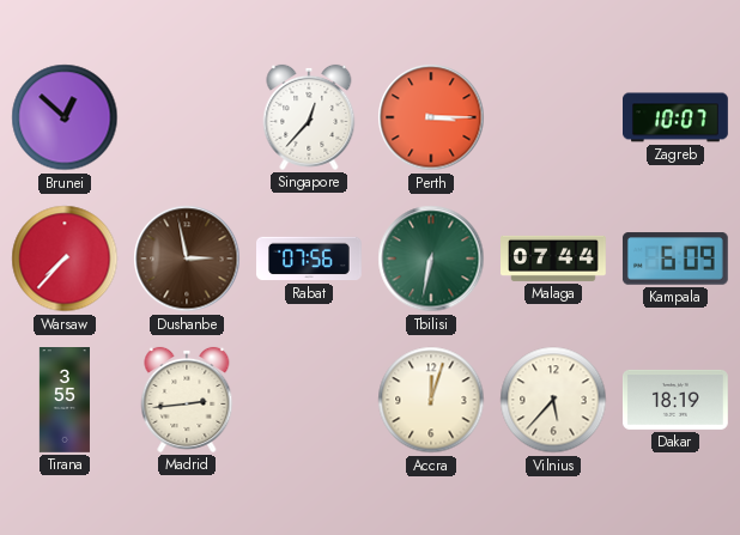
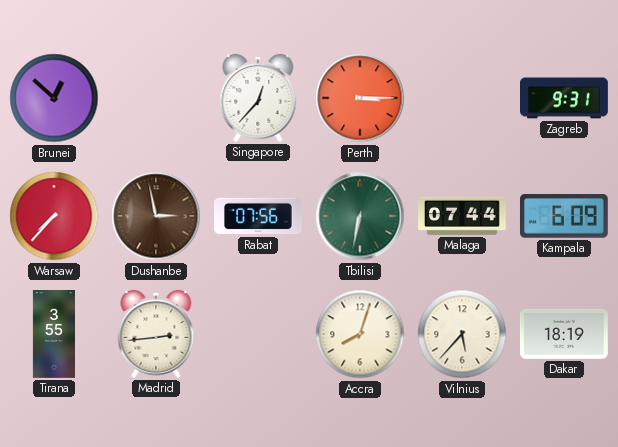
Zagreb: 10:07 -> 9:31 (565, 98)
Accra: 12:03 -> 8:03 (360, 334)
